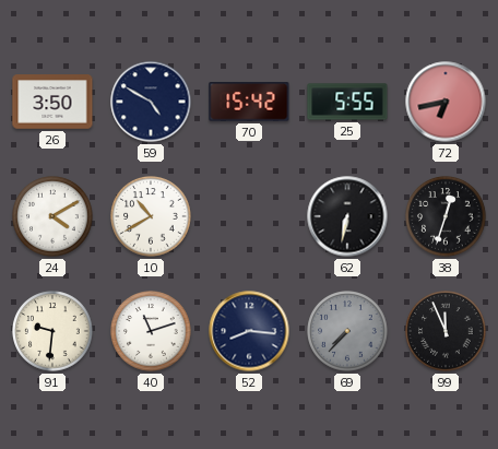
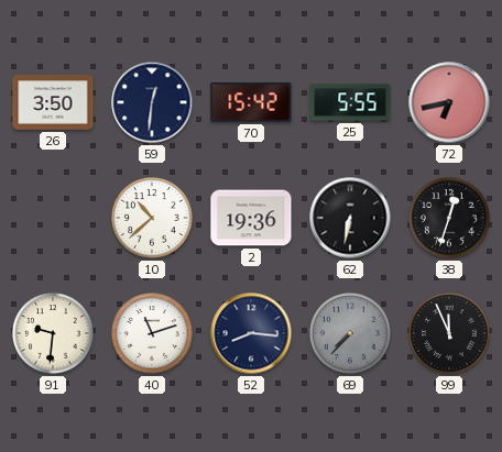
59: 4:50 -> 12:31 (152, 102)
24: 4:10 -> none (52, 216)
10: 10:40 -> 10:38 (152, 218)
2: none -> 19:36 (251, 218)
